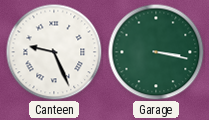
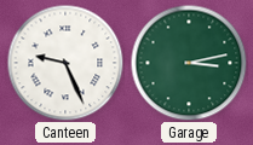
Garage: 3:17 -> 3:13 (189, 63)
